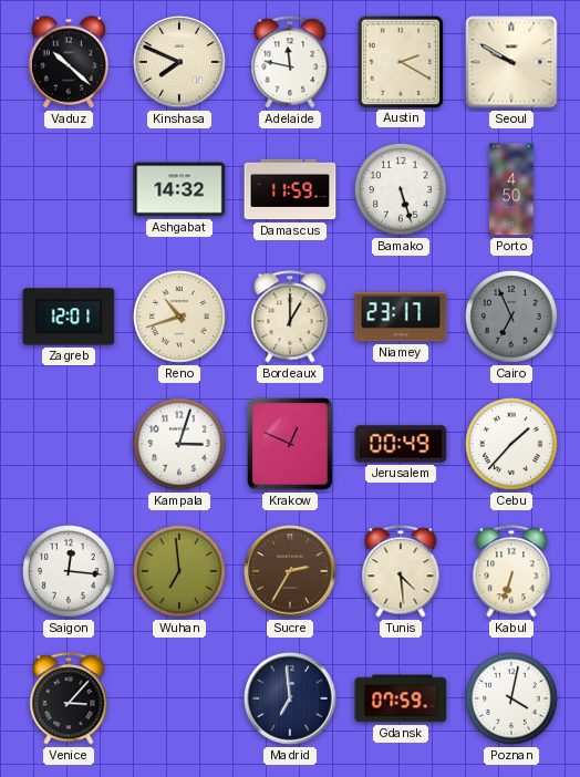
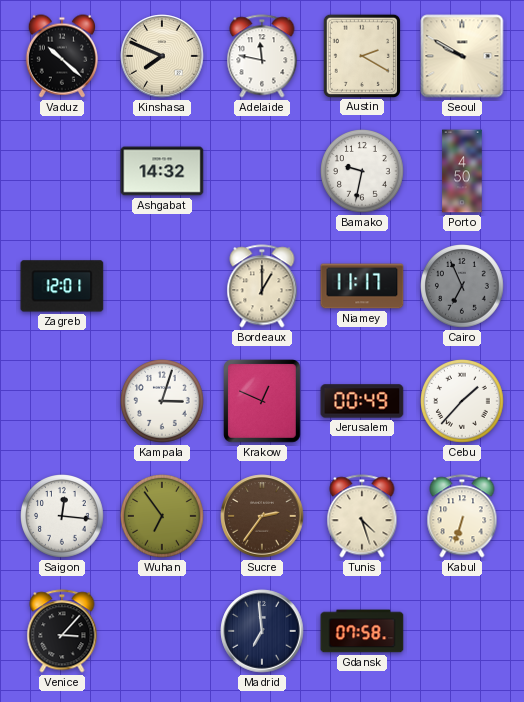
Damascus: 11:59 -> none (290, 189)
Bamako: 5:27 -> 9:32 (363, 172)
Reno: 10:42 -> none (180, 318)
Niamey: 23:17 -> 11:17 (362, 286)
Wuhan: 6:59 -> 6:54 (163, 517)
Sucre: 2:35 -> 2:36 (262, 516)
Tunis: 4:29 -> 4:27 (362, 516)
Gdansk: 07:59 -> 07:58 (362, 631)
Poznan: 4:02 -> none (512, 700)
